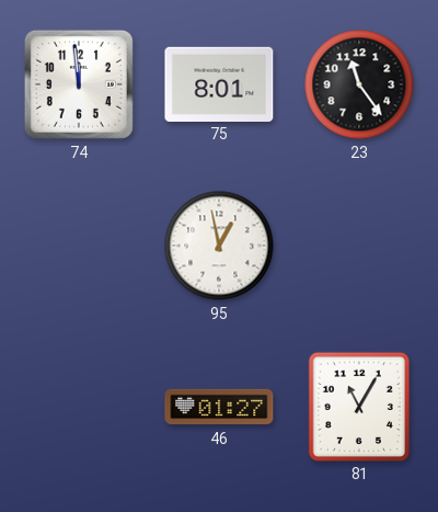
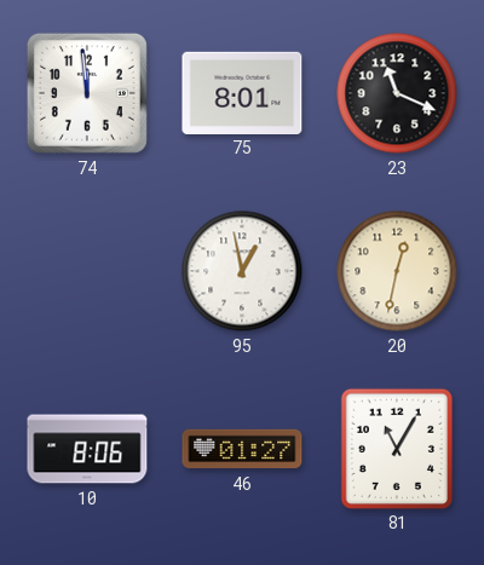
23: 11:24 -> 11:19 (397, 93)
20: none -> 12:32 (397, 271)
10: none -> 8:06 (87, 449)
